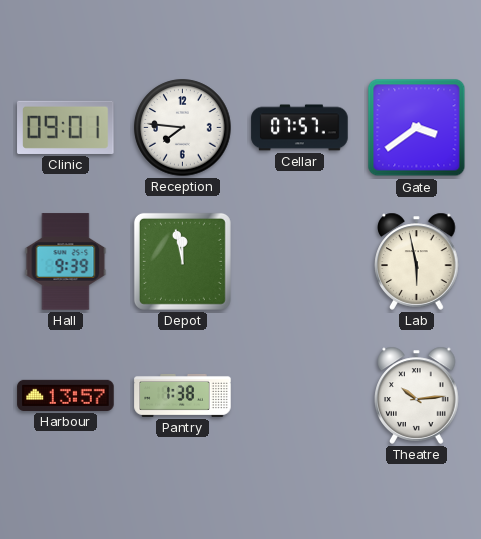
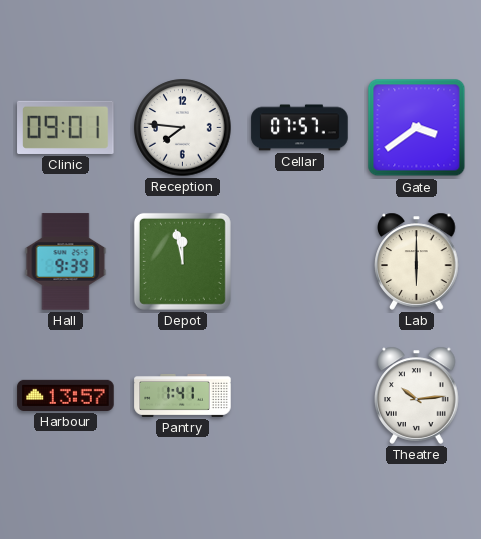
Lab: 5:58 -> 6:00 (417, 261)
Pantry: 1:38 -> 1:41 (183, 395)
